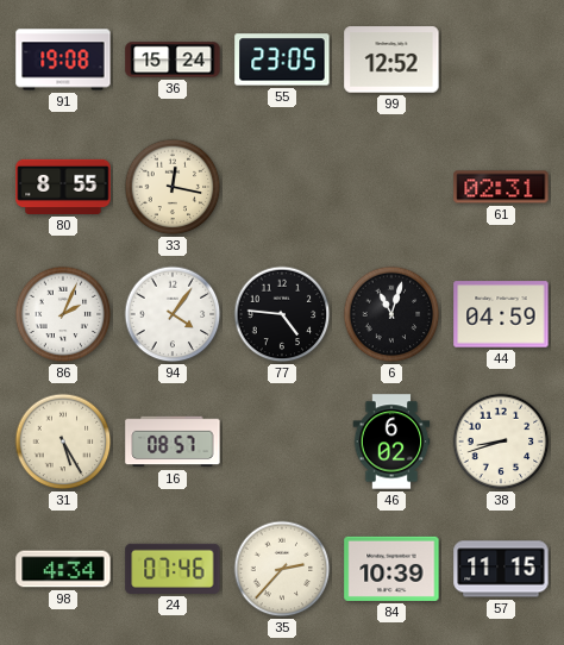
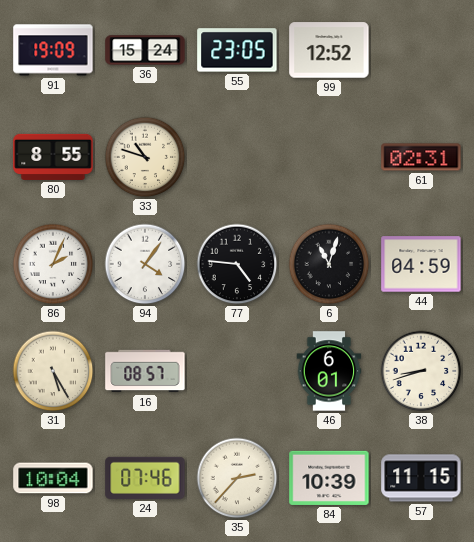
91: 19:08 -> 19:09 (53, 50)
33: 12:17 -> 10:48 (145, 157)
46: 6:02 -> 6:01 (329, 371)
98: 4:34 -> 10:04 (53, 478)
